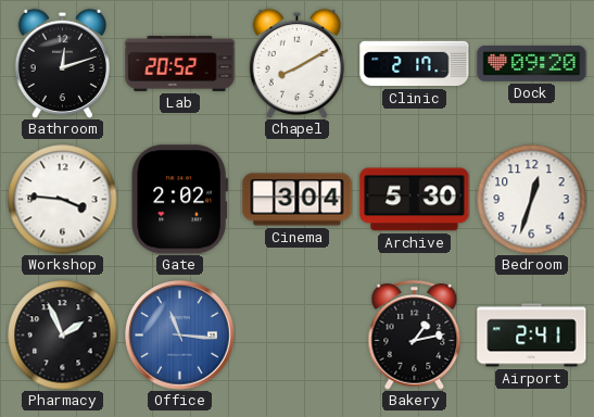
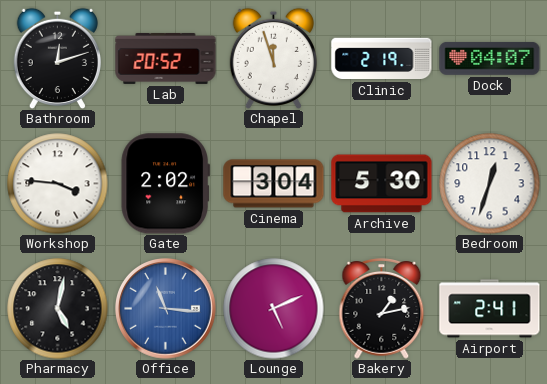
Chapel: 8:10 -> 11:57 (273, 58)
Clinic: 2:17 -> 2:19 (382, 59)
Dock: 09:20 -> 04:07 (490, 58)
Pharmacy: 1:56 -> 5:02 (58, 309)
Lounge: none -> 5:11 (274, 309)
